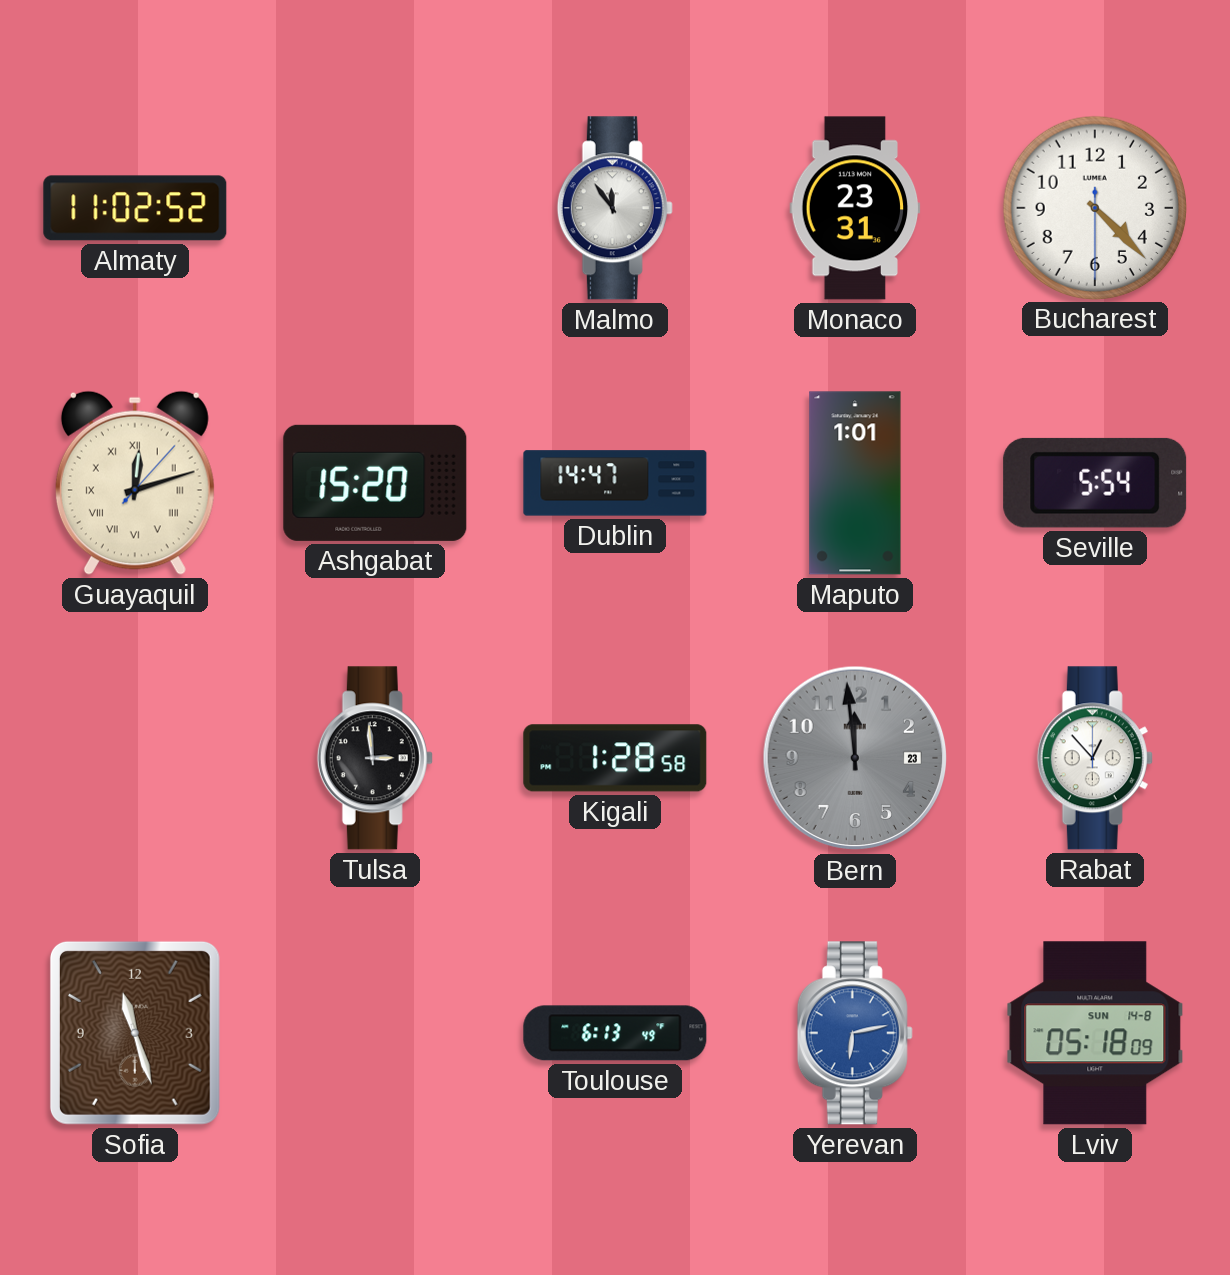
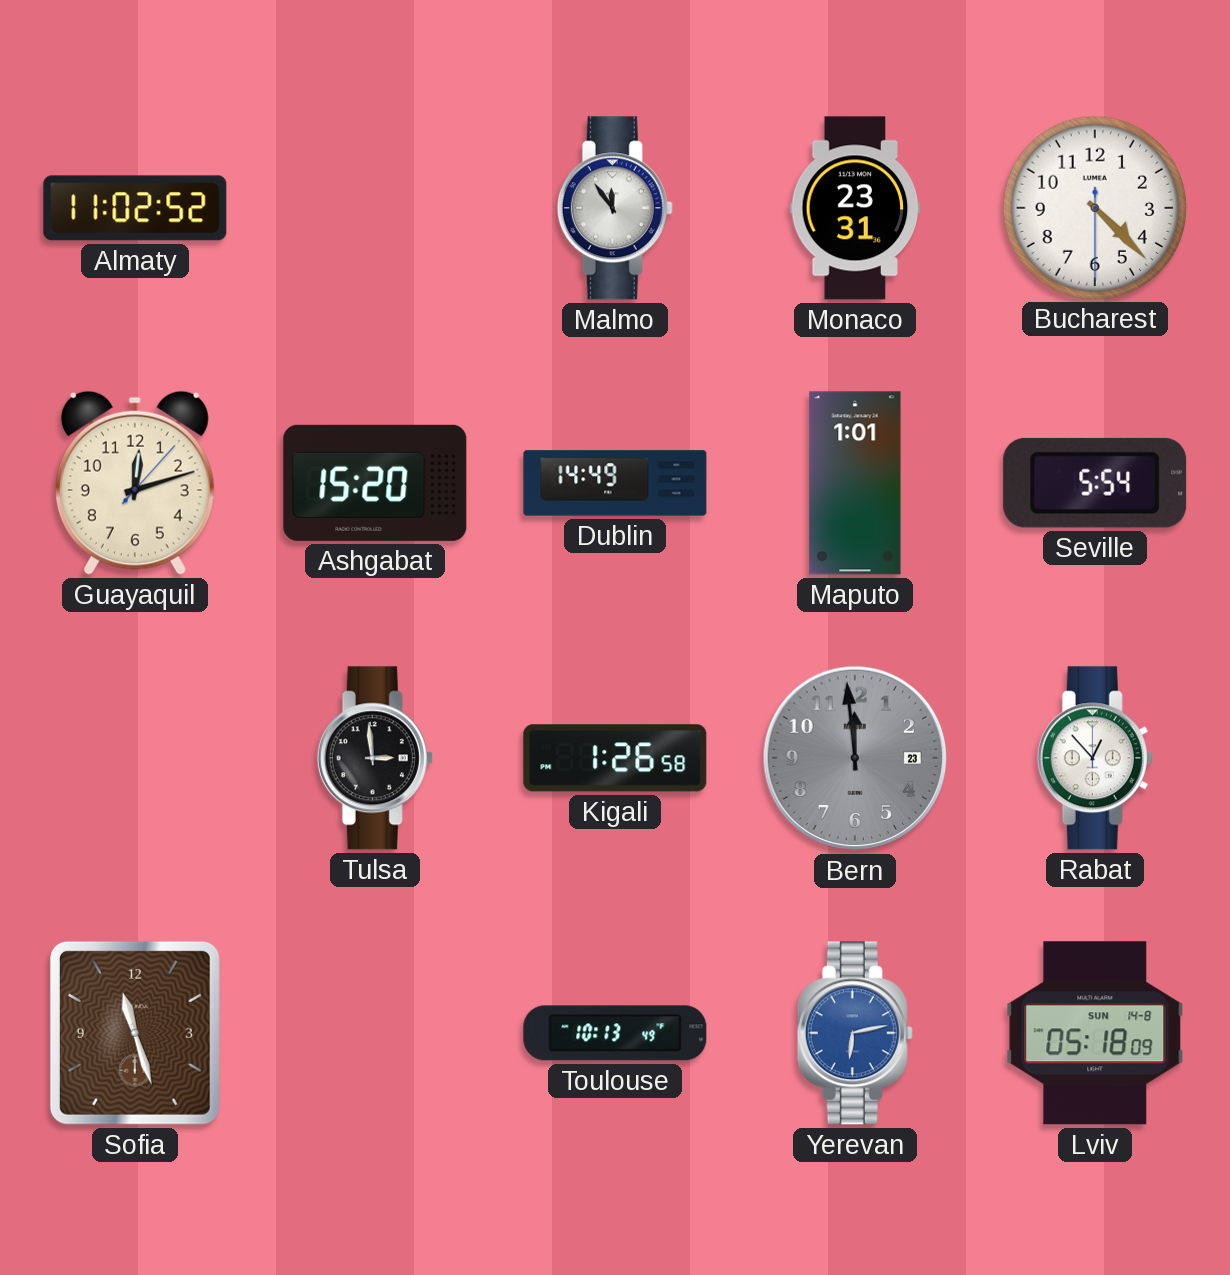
Guayaquil numerals: Roman -> Arabic (135, 483)
Dublin: 14:47 -> 14:49 (615, 483)
Kigali: 1:28 -> 1:26 (615, 758)
Toulouse: 6:13 -> 10:13 (615, 1033)
